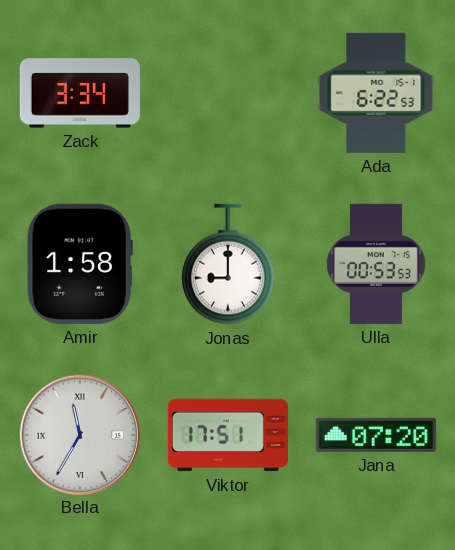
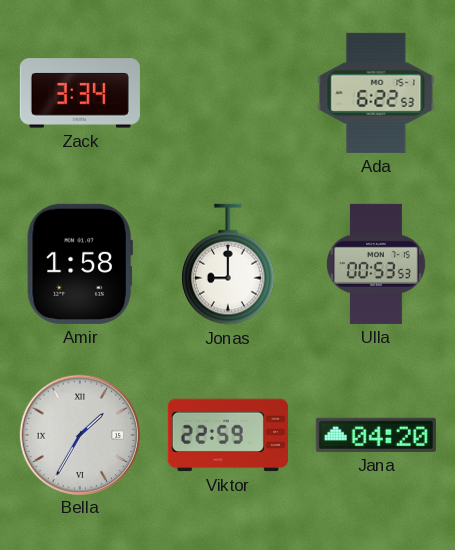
Bella: 11:35 -> 1:35 (79, 434)
Viktor: 17:51 -> 22:59 (228, 435)
Jana: 07:20 -> 04:20 (376, 435)
